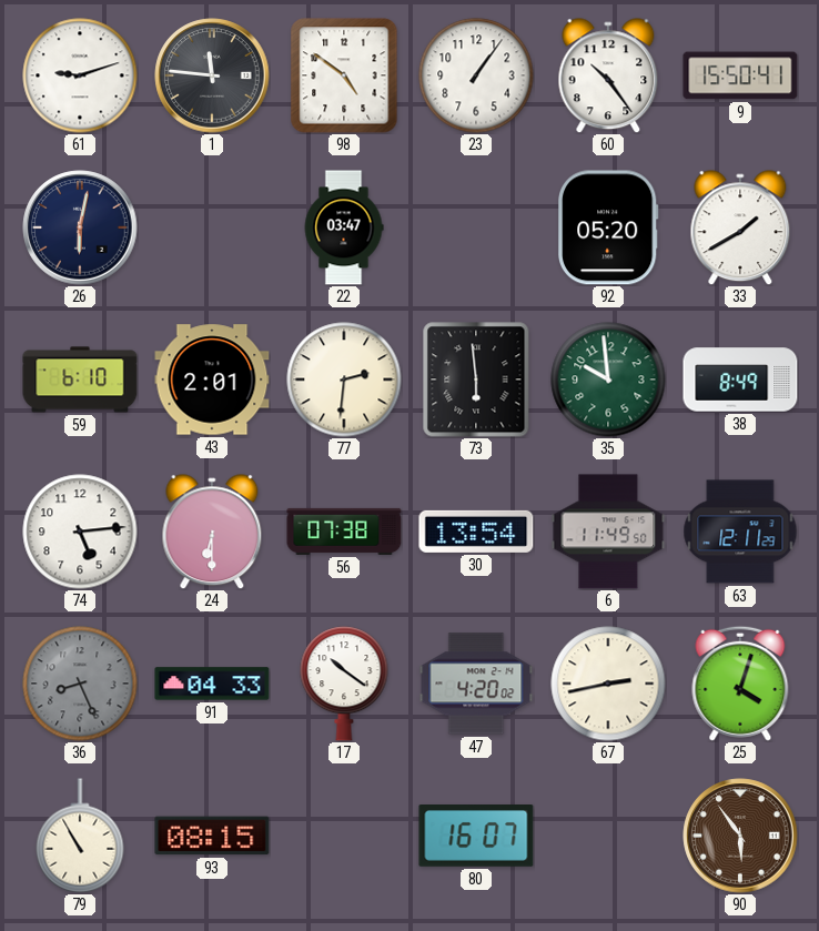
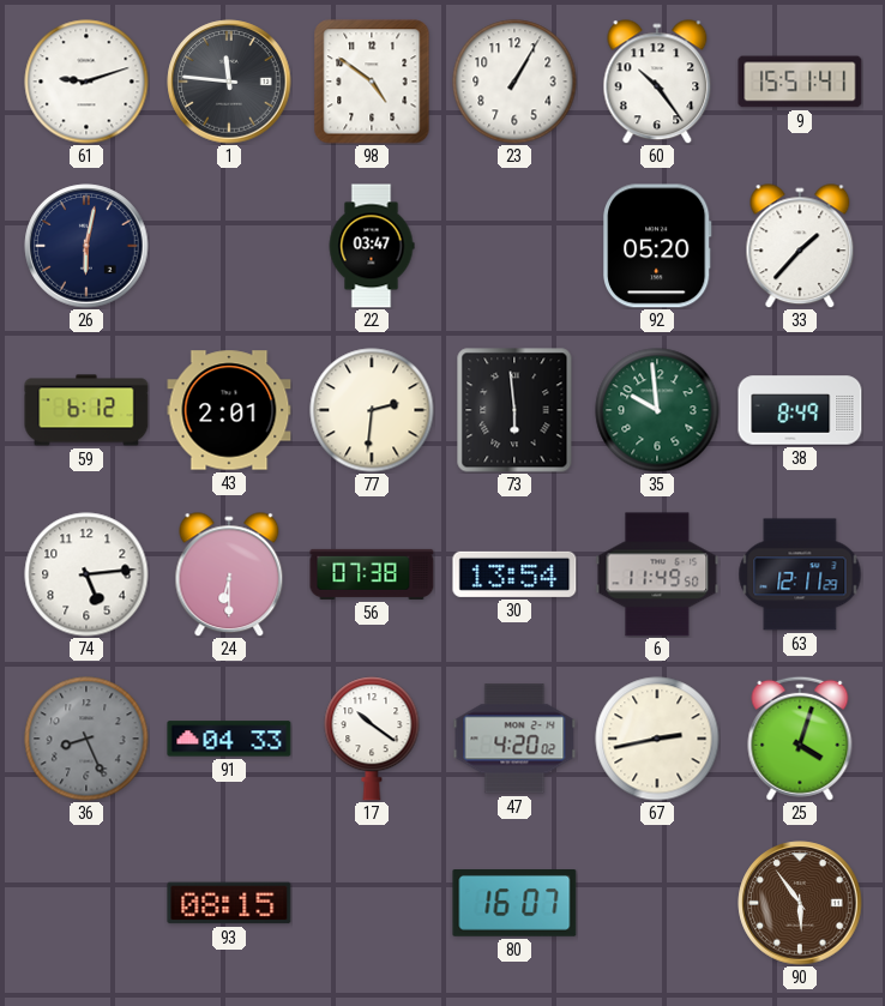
23: 1:06 -> 1:05 (514, 82)
9: 15:50 -> 15:51 (800, 82)
33: 1:40 -> 1:37 (800, 246)
59: 6:10 -> 6:12 (86, 410)
79: 10:55 -> none (80, 836)
